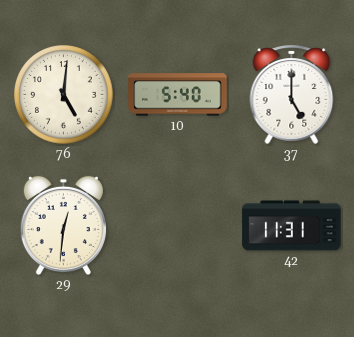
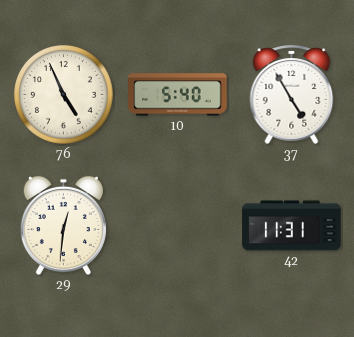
76: 5:01 -> 4:56 (64, 95)
37: 5:00 -> 4:55 (292, 94)
